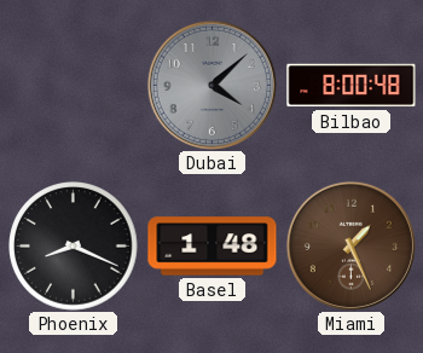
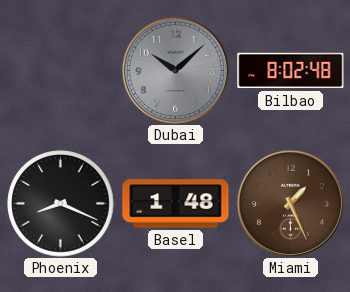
Dubai: 4:08 -> 10:08 (175, 70)
Bilbao: 8:00 -> 8:02 (291, 71)
